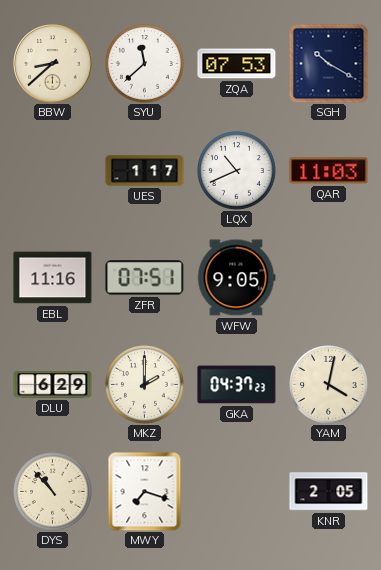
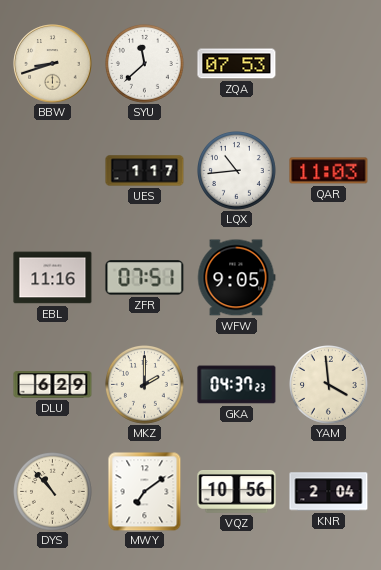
BBW: 8:38 -> 8:42 (53, 64)
SGH: 10:20 -> none (329, 64)
LQX: 10:41 -> 10:44 (237, 171)
YAM: 4:02 -> 3:59 (329, 385)
MWY: 7:18 -> 7:09 (145, 492)
VQZ: none -> 10:56 (237, 492)
KNR: 2:05 -> 2:04 (329, 492)
